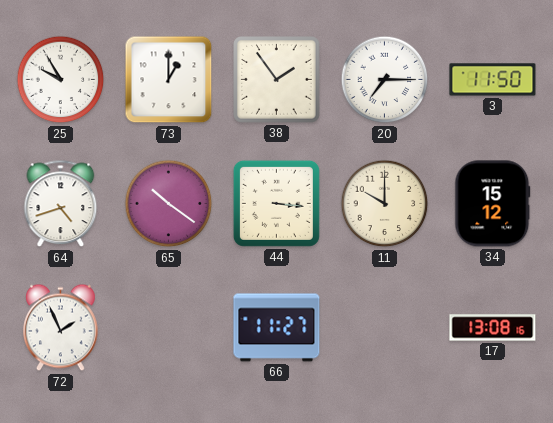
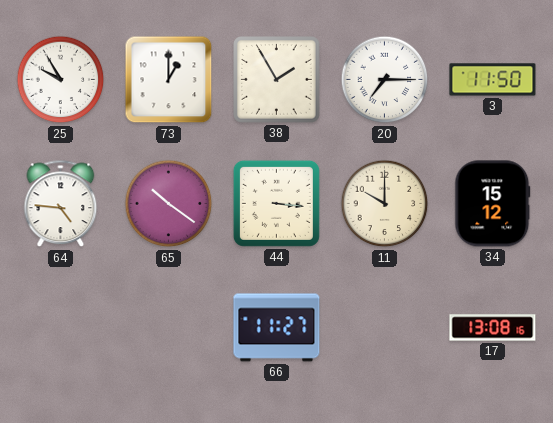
38: 1:54 -> 1:55 (277, 80)
64: 4:42 -> 4:46 (61, 204)
72: 1:56 -> none (61, 328)
